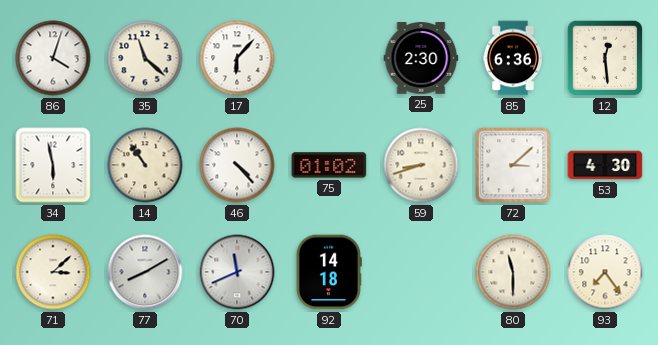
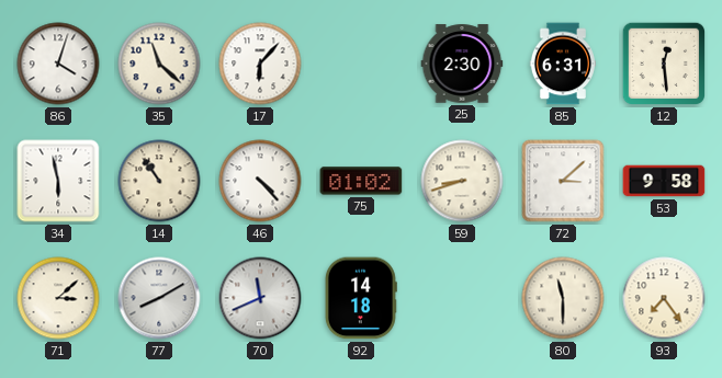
85: 6:36 -> 6:31 (563, 64)
53: 4:30 -> 9:58 (664, 181)
